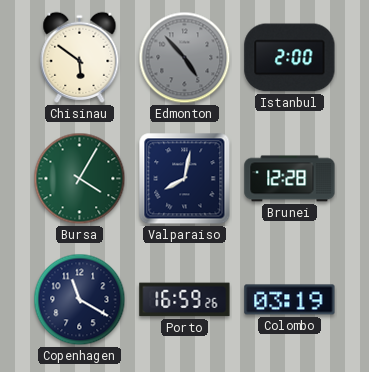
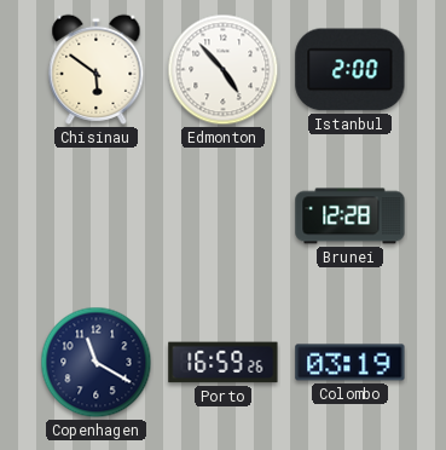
Edmonton dial: grey -> white (224, 70)
Bursa: 4:05 -> none (80, 179)
Valparaiso: 8:02 -> none (185, 179)
